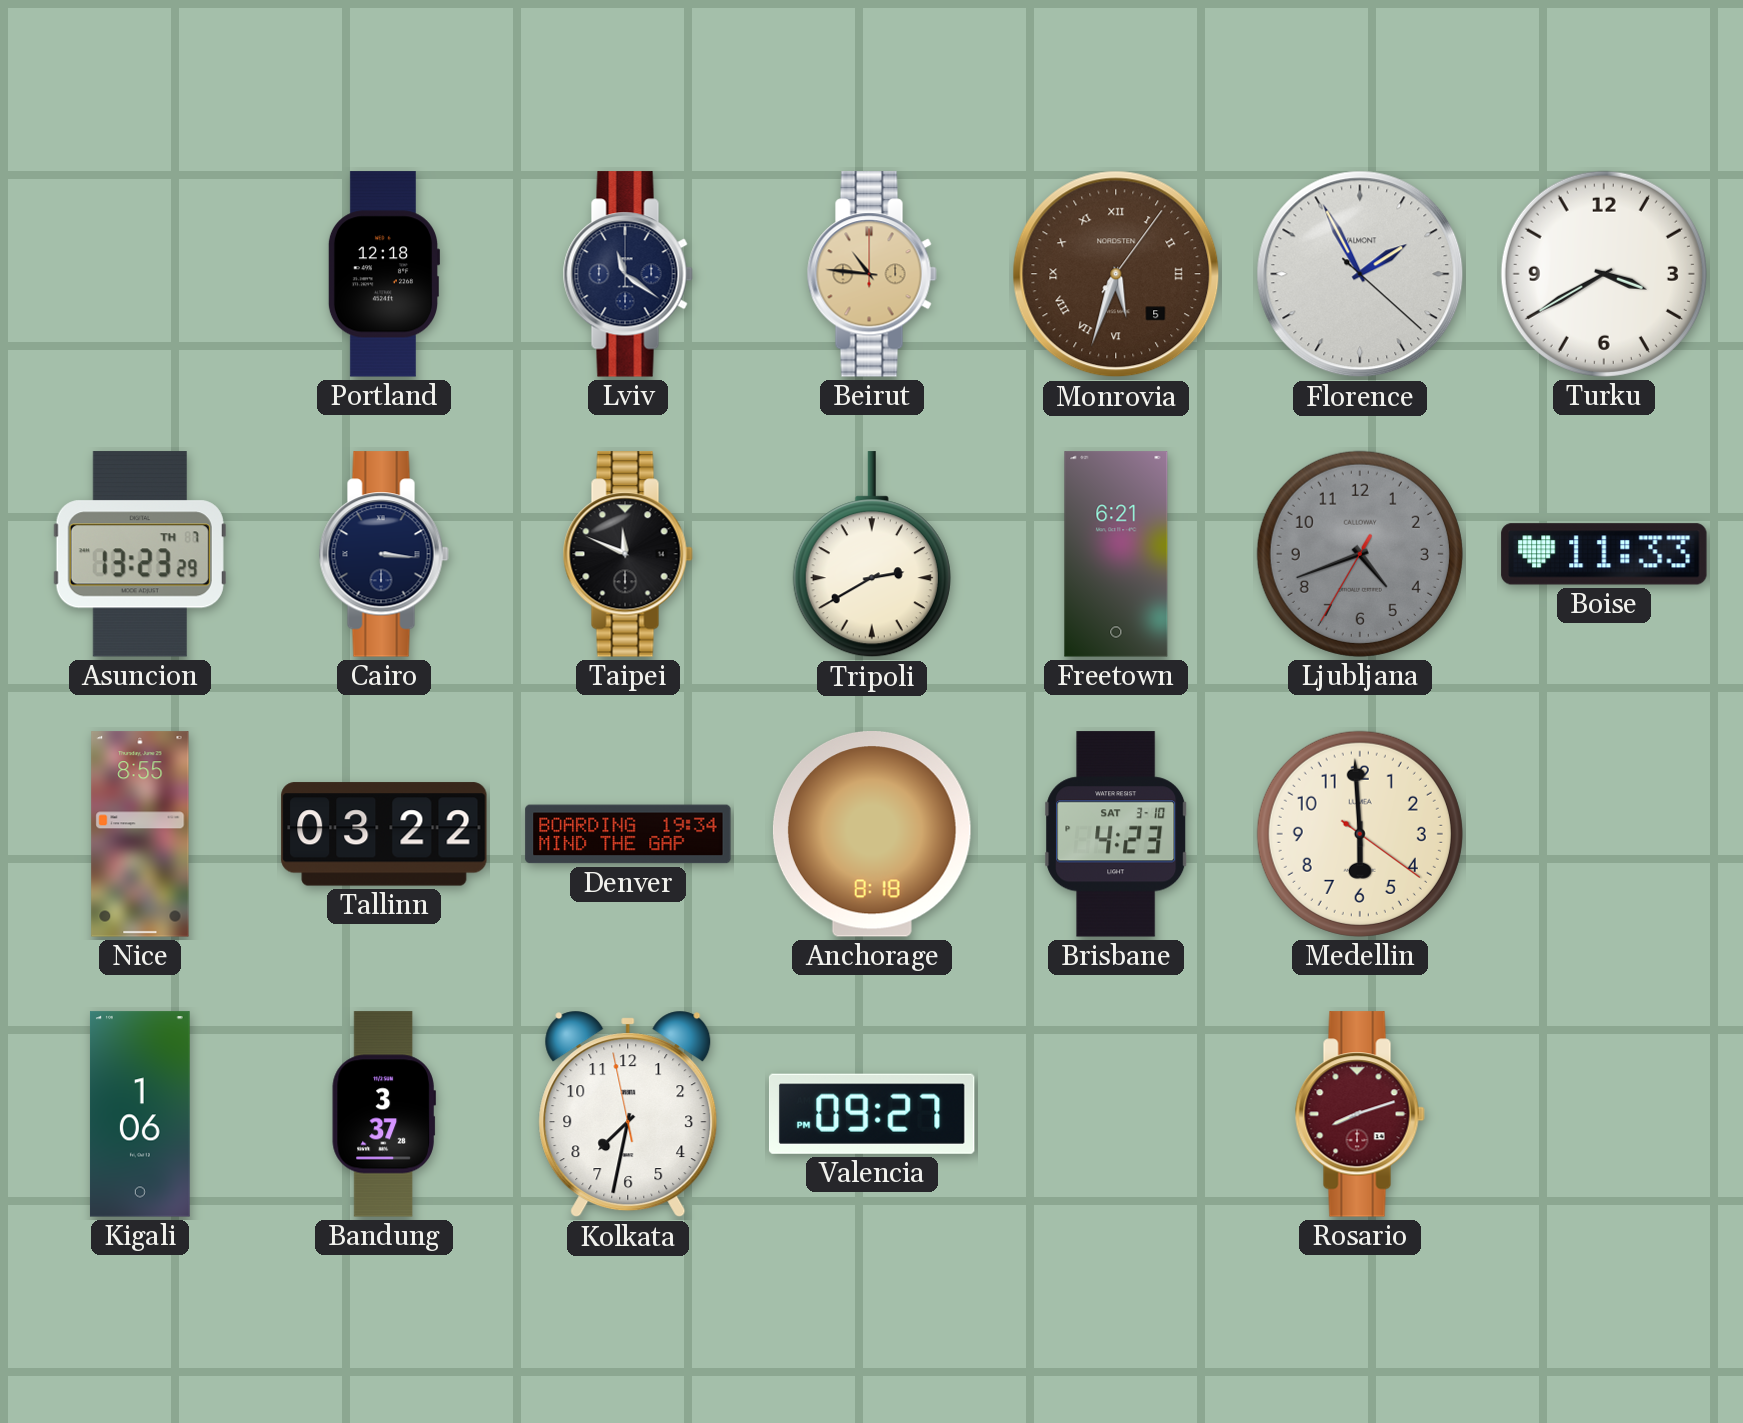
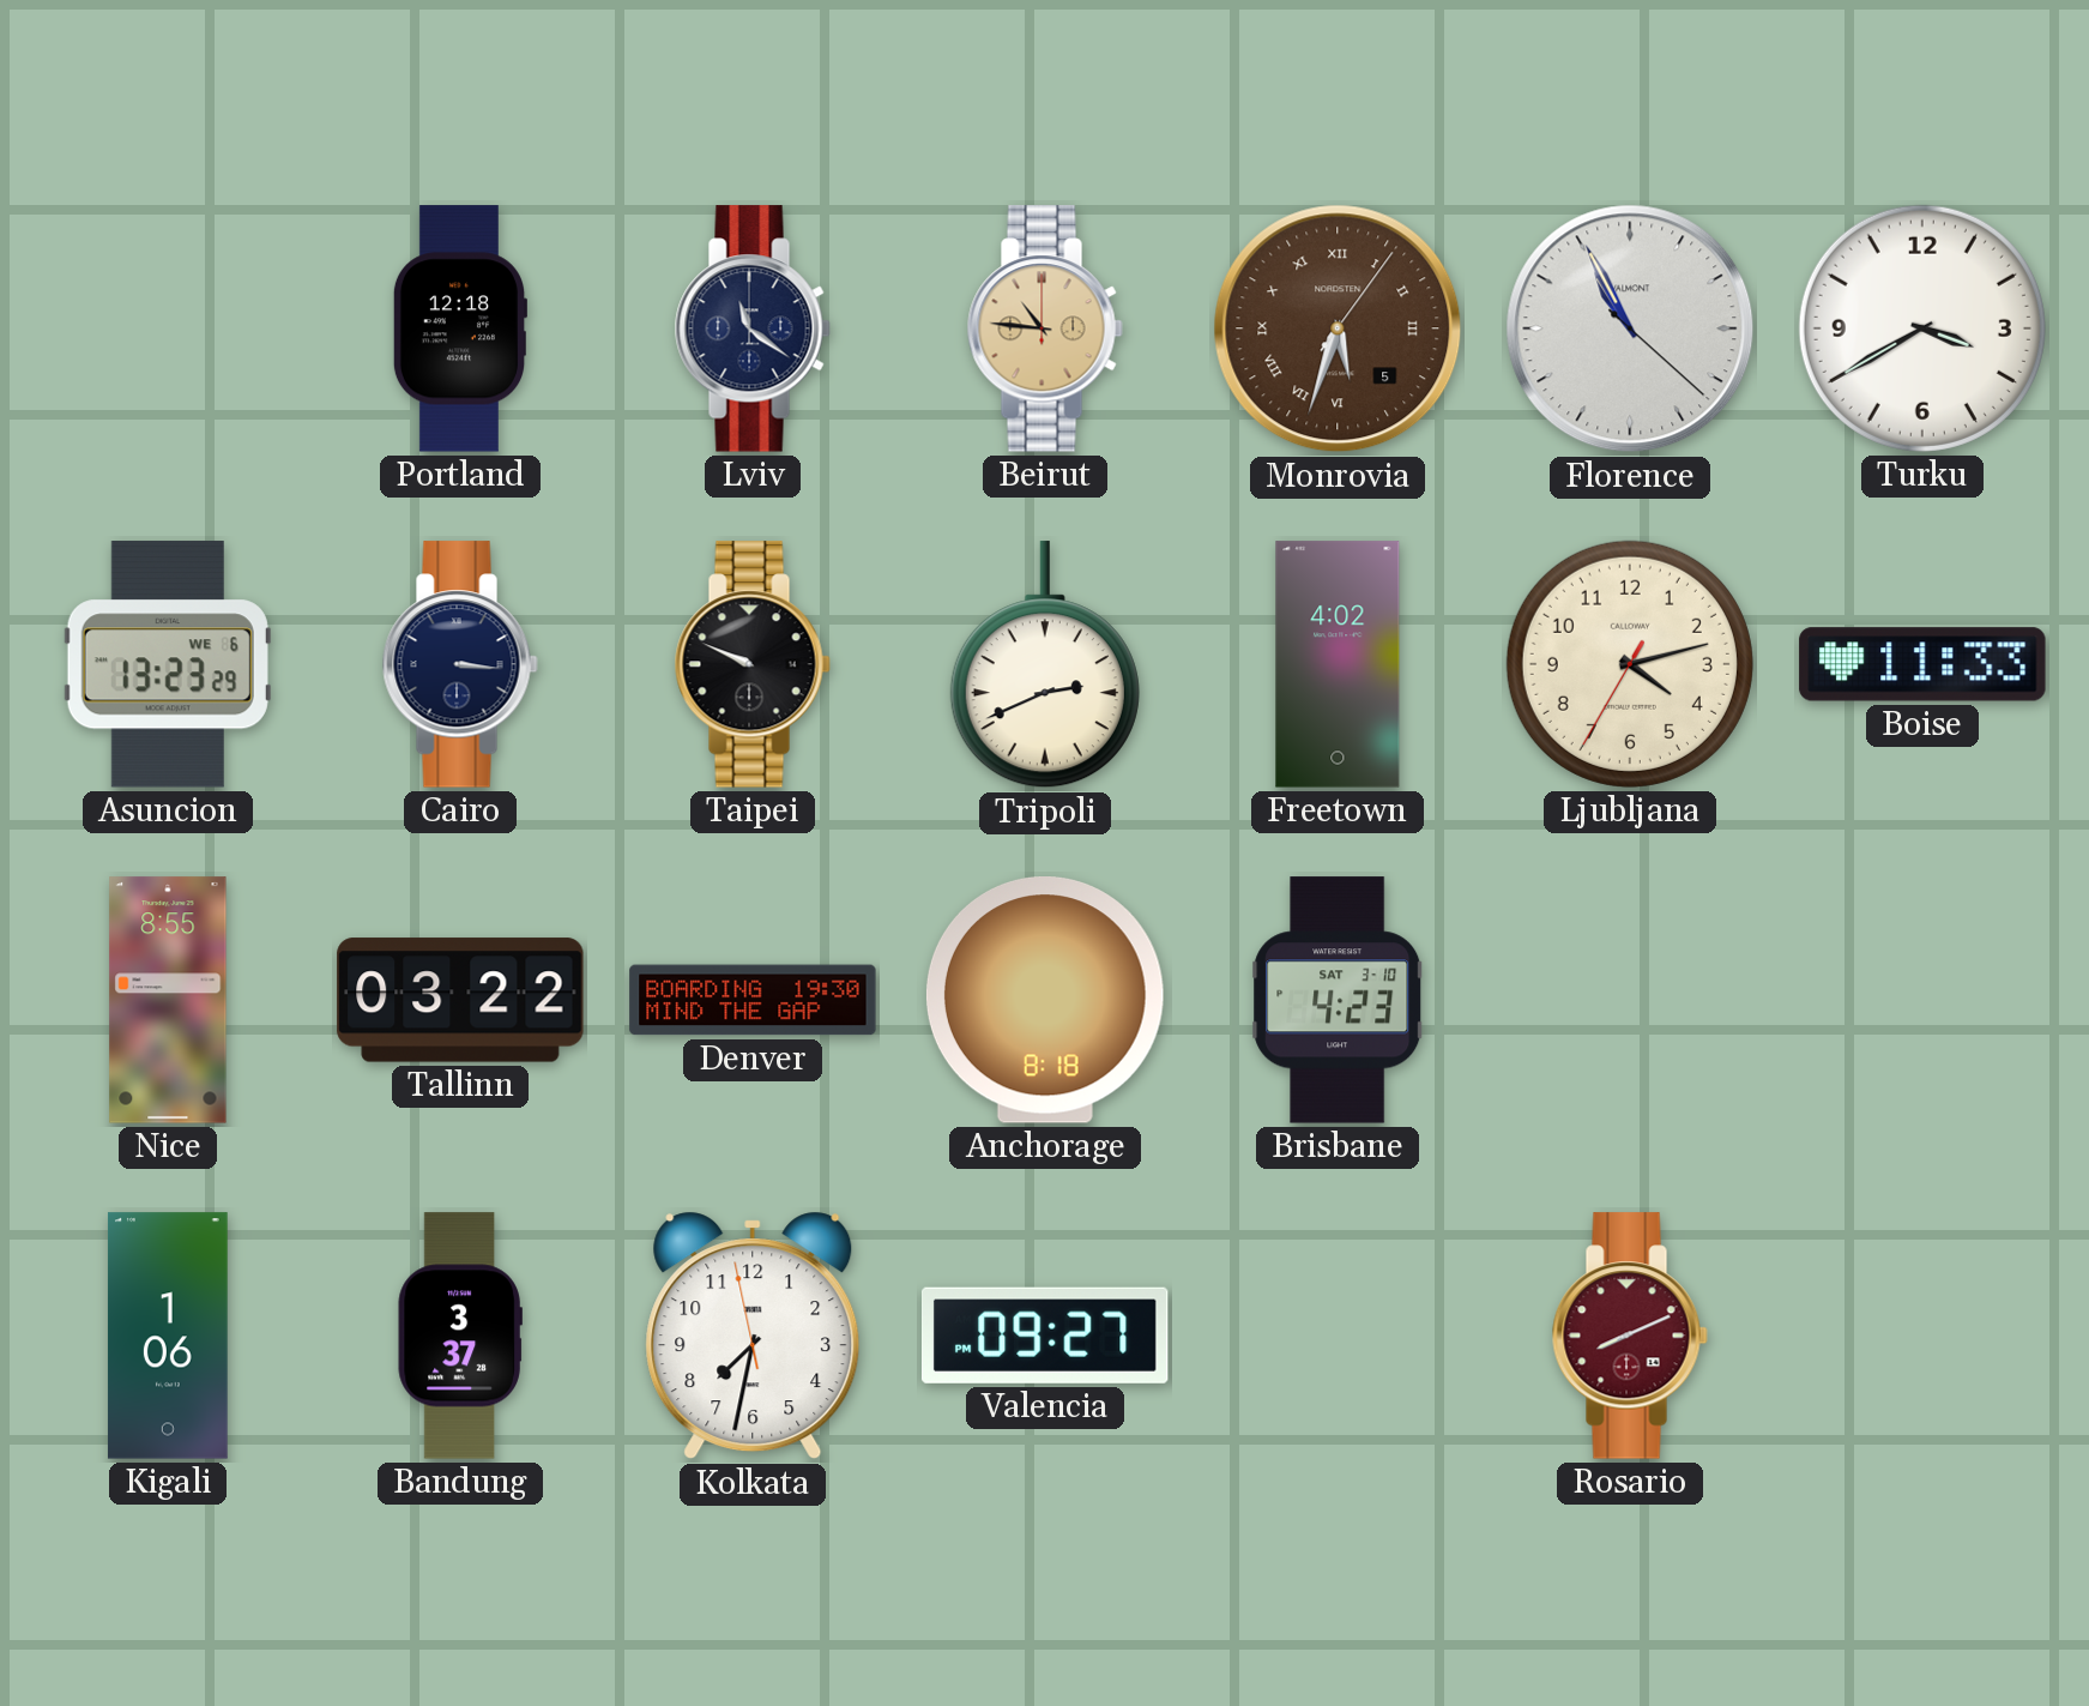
Florence: 1:55 -> 10:55 (1630, 328)
Asuncion date: TH 7 -> WE 6 (168, 664)
Taipei: 11:49 -> 9:49 (753, 664)
Tripoli: 2:40 -> 2:41 (1045, 665)
Freetown: 6:21 -> 4:02 (1338, 664)
Ljubljana: 4:41 -> 4:12 (1630, 664)
Ljubljana dial: grey -> cream (1630, 664)
Denver: 19:34 -> 19:30 (753, 1000)
Medellin: 5:59 -> none (1360, 834)
Rosario: 8:12 -> 8:11 (1630, 1336)
